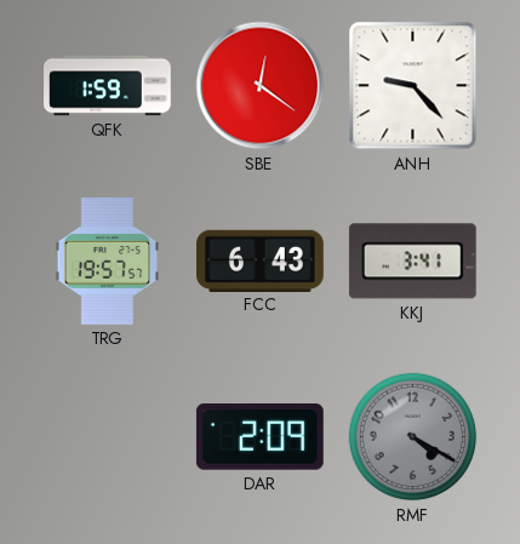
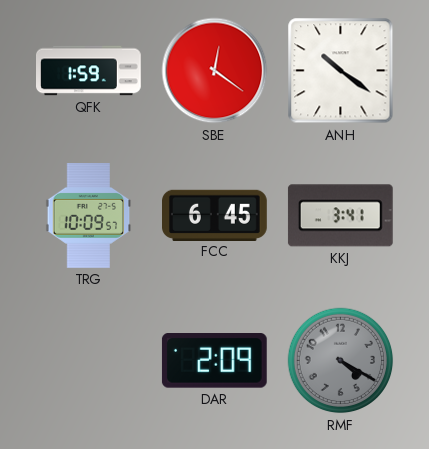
ANH: 9:23 -> 10:21 (341, 71)
TRG: 19:57 -> 10:09 (89, 216)
FCC: 6:43 -> 6:45 (215, 215)
